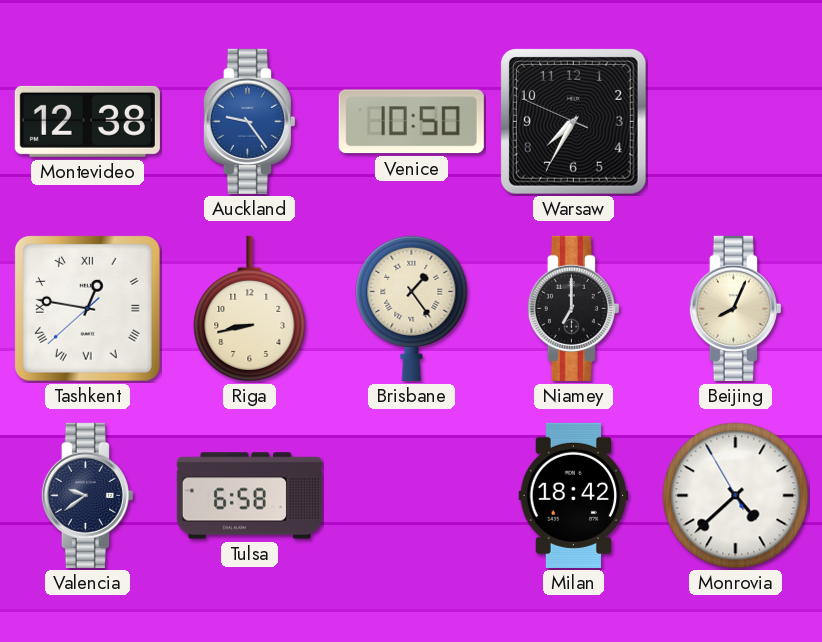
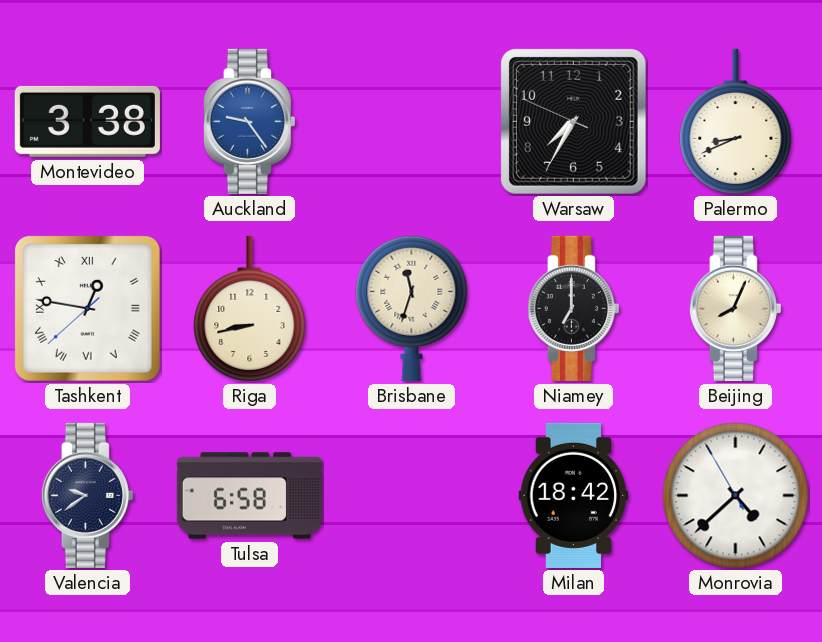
Montevideo: 12:38 -> 3:38 (87, 121)
Venice: 10:50 -> none (411, 122)
Palermo: none -> 8:41 (736, 121)
Brisbane: 1:24 -> 11:33 (412, 308)
